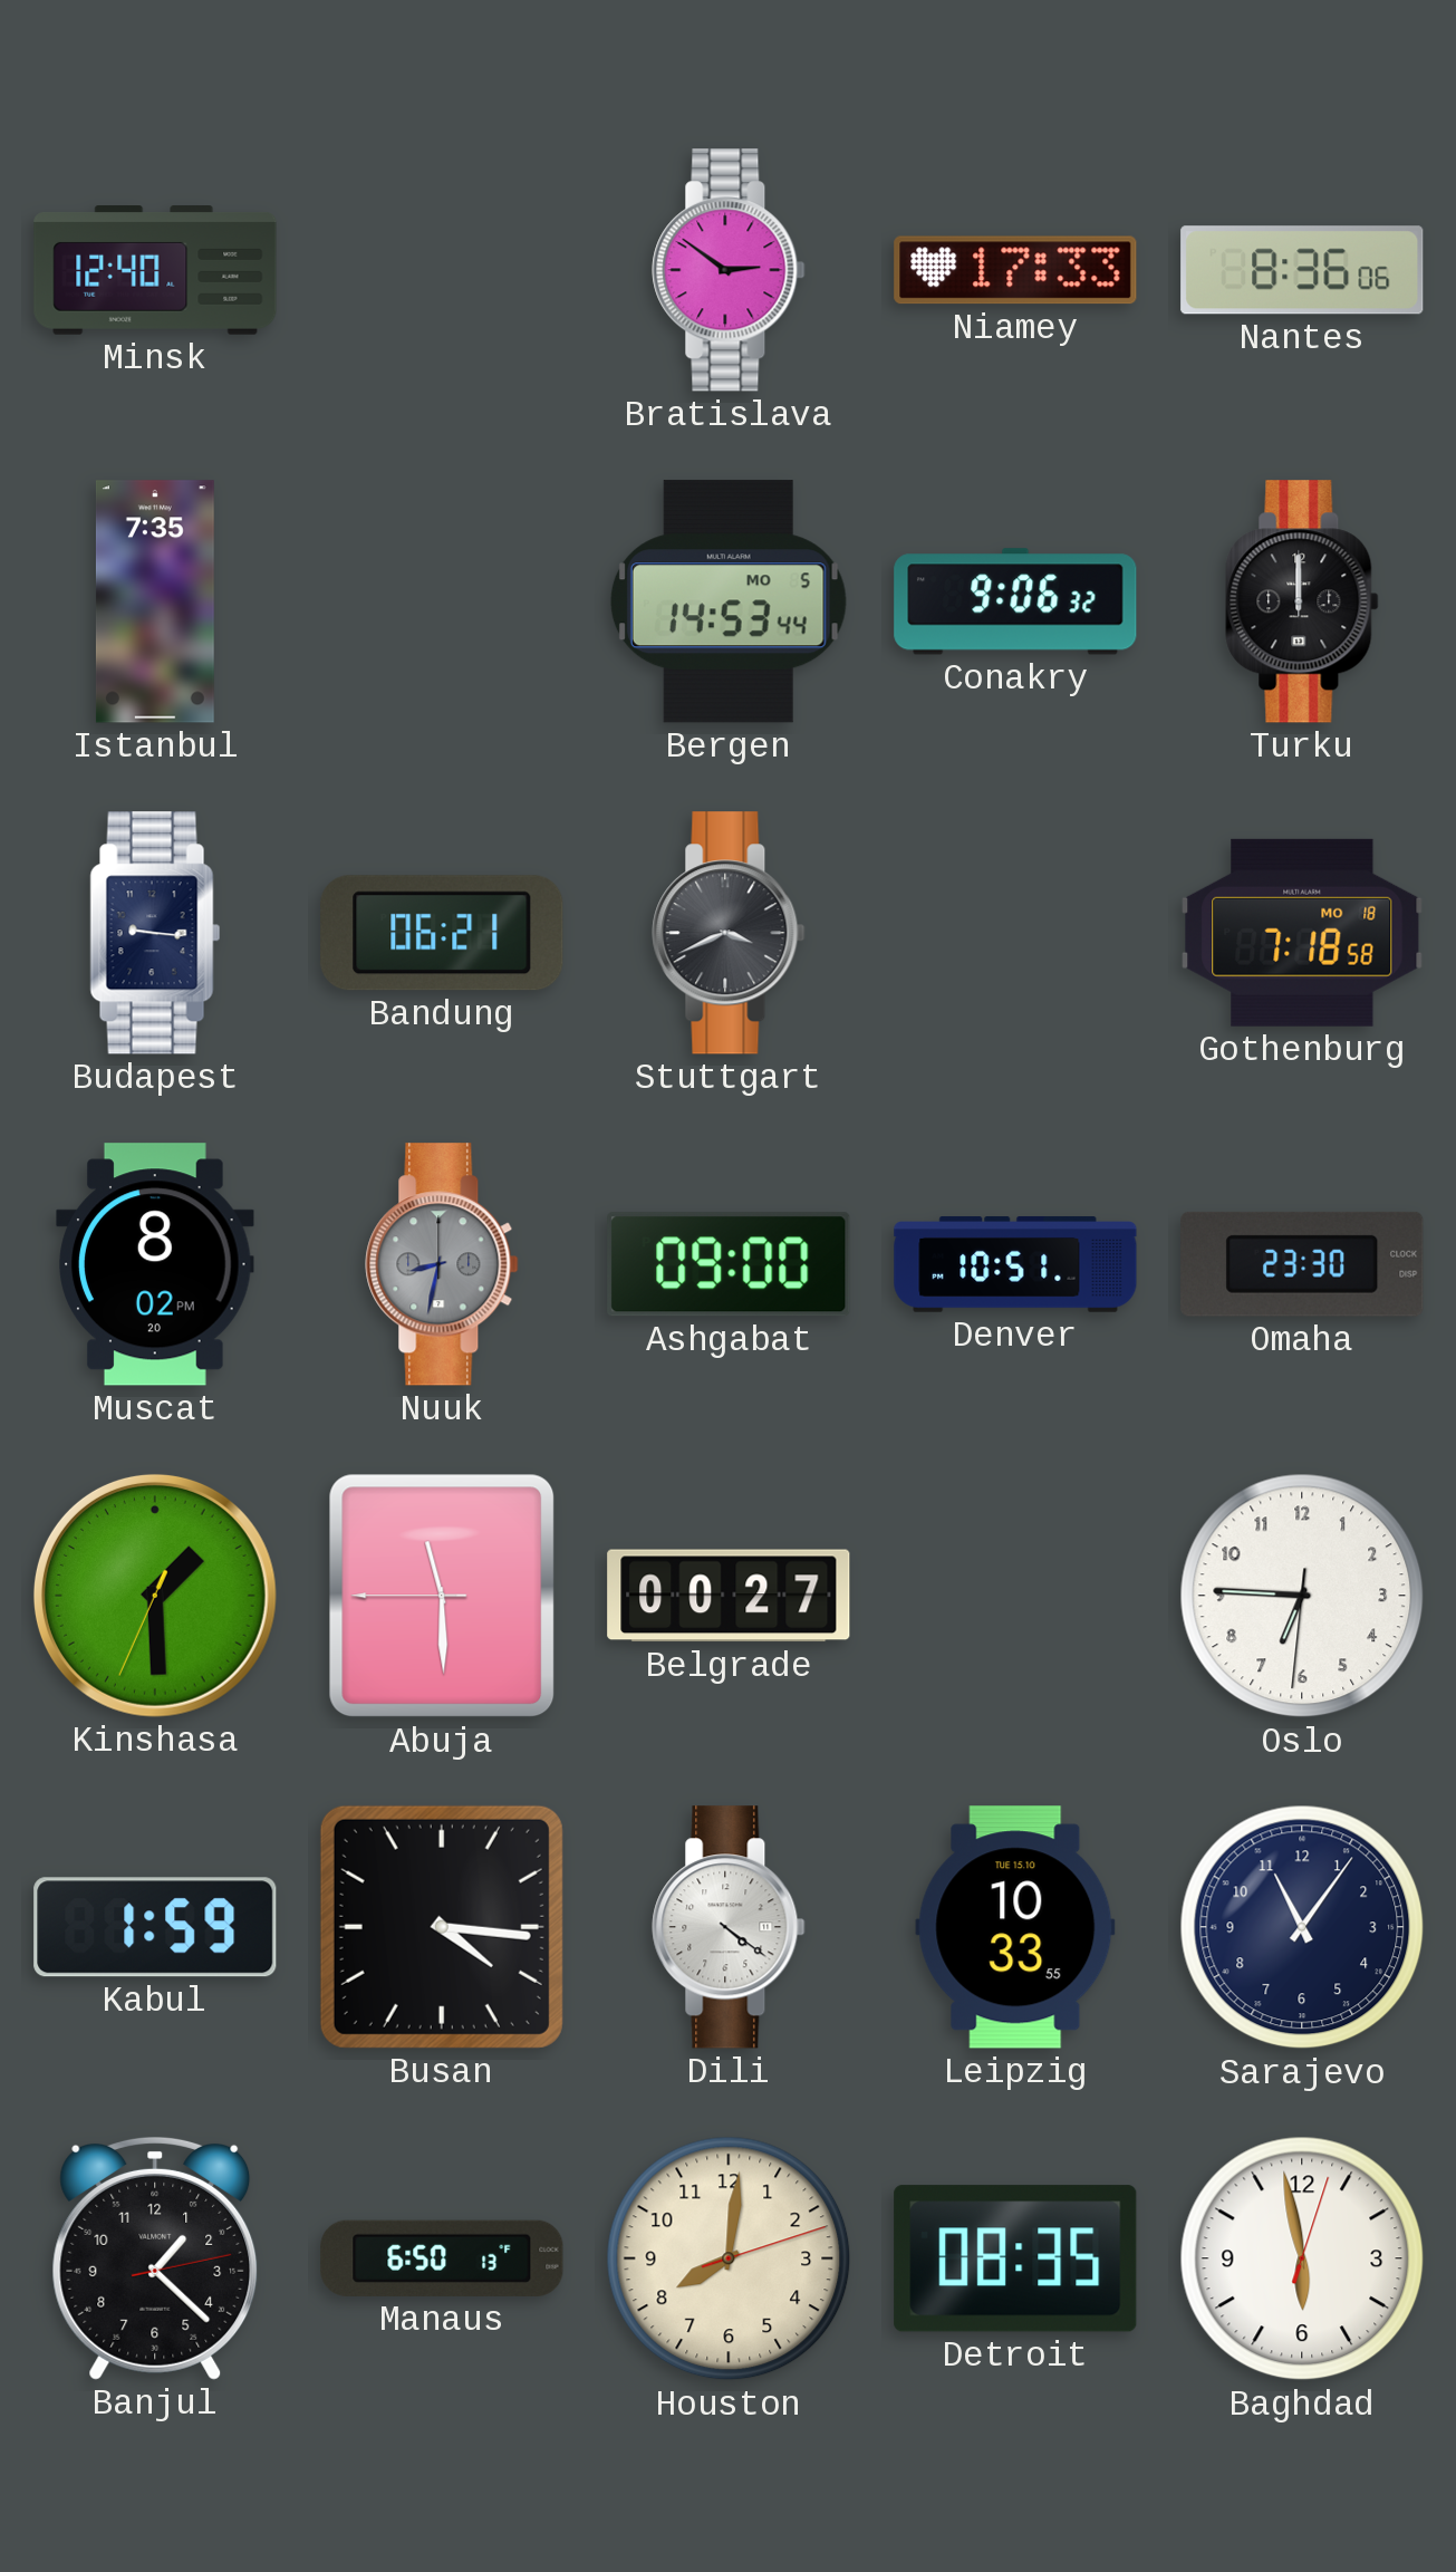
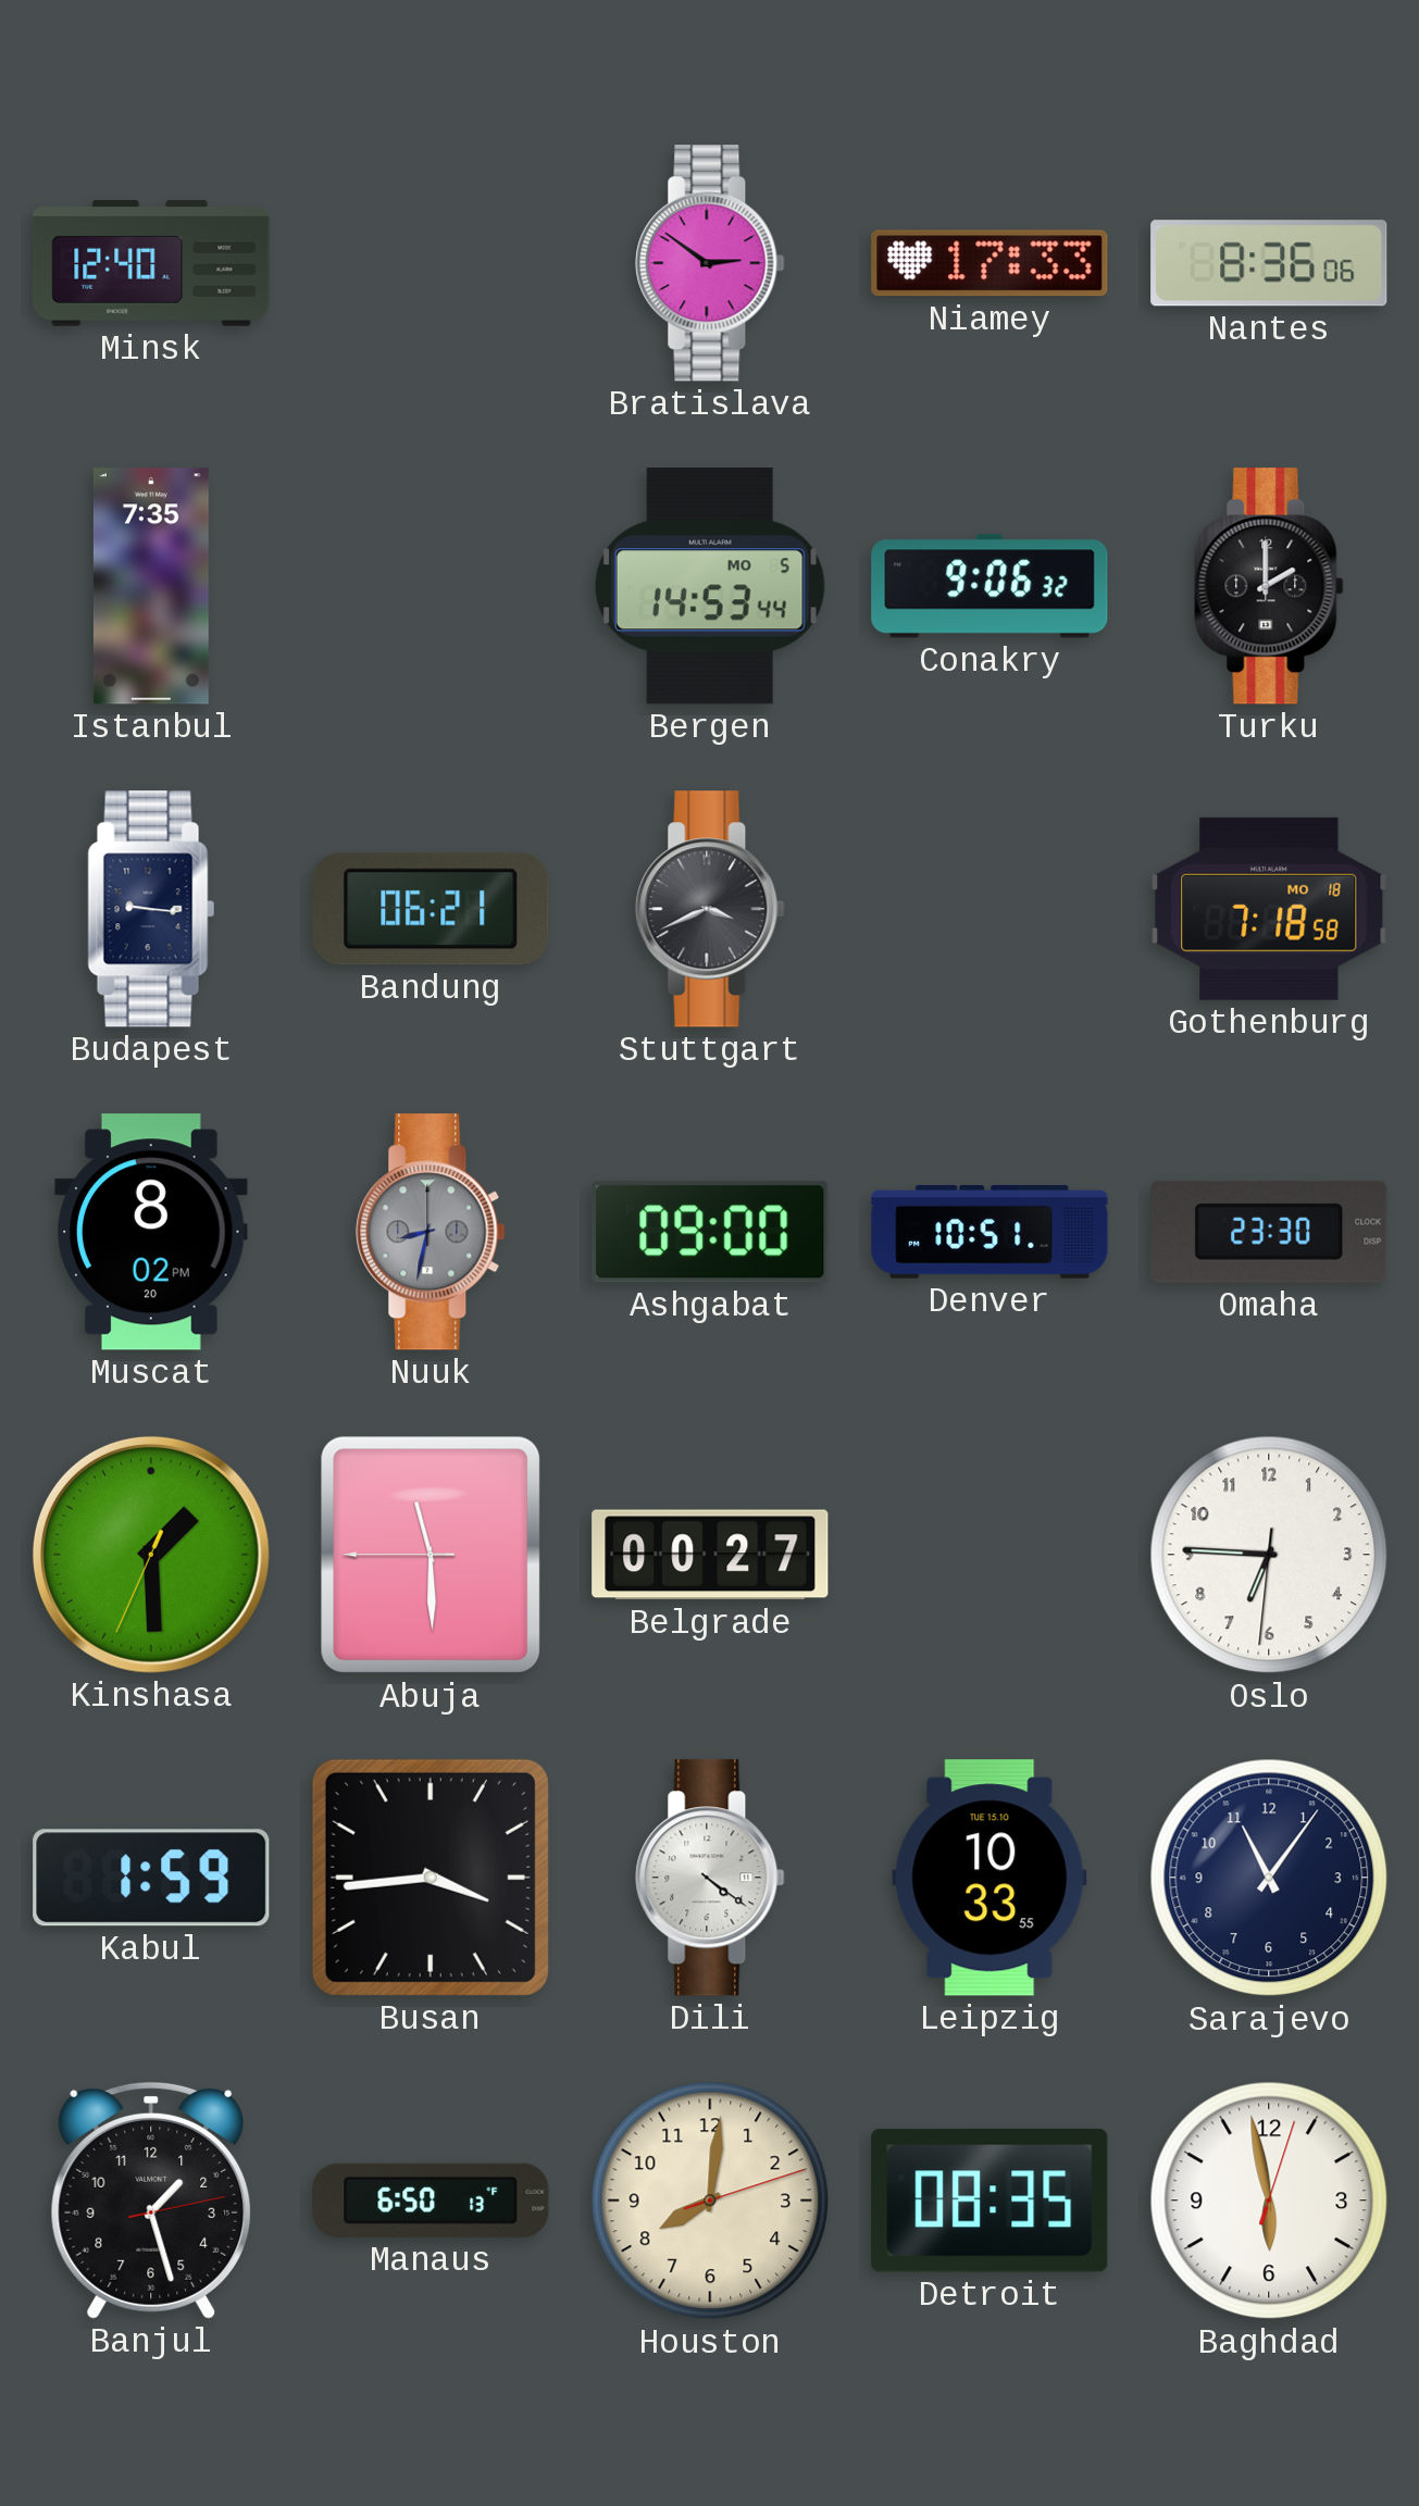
Turku: 12:00 -> 2:00 (1269, 586)
Busan: 4:16 -> 3:44 (431, 1878)
Banjul: 1:22 -> 1:27 (151, 2200)
